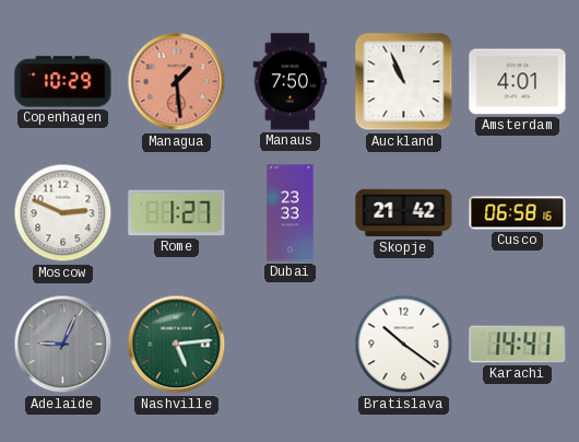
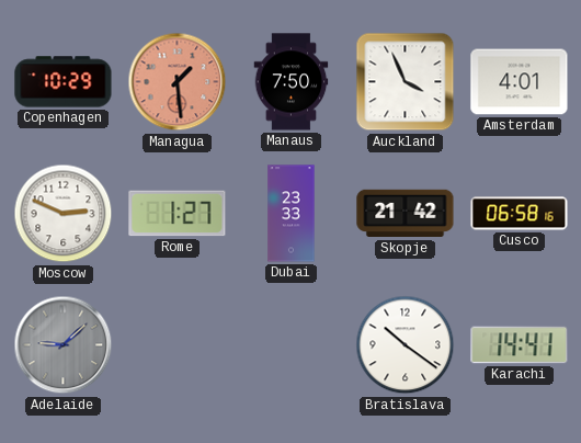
Auckland: 10:56 -> 3:56 (406, 82)
Adelaide: 9:04 -> 9:08 (64, 345)
Nashville: 5:14 -> none (177, 345)
